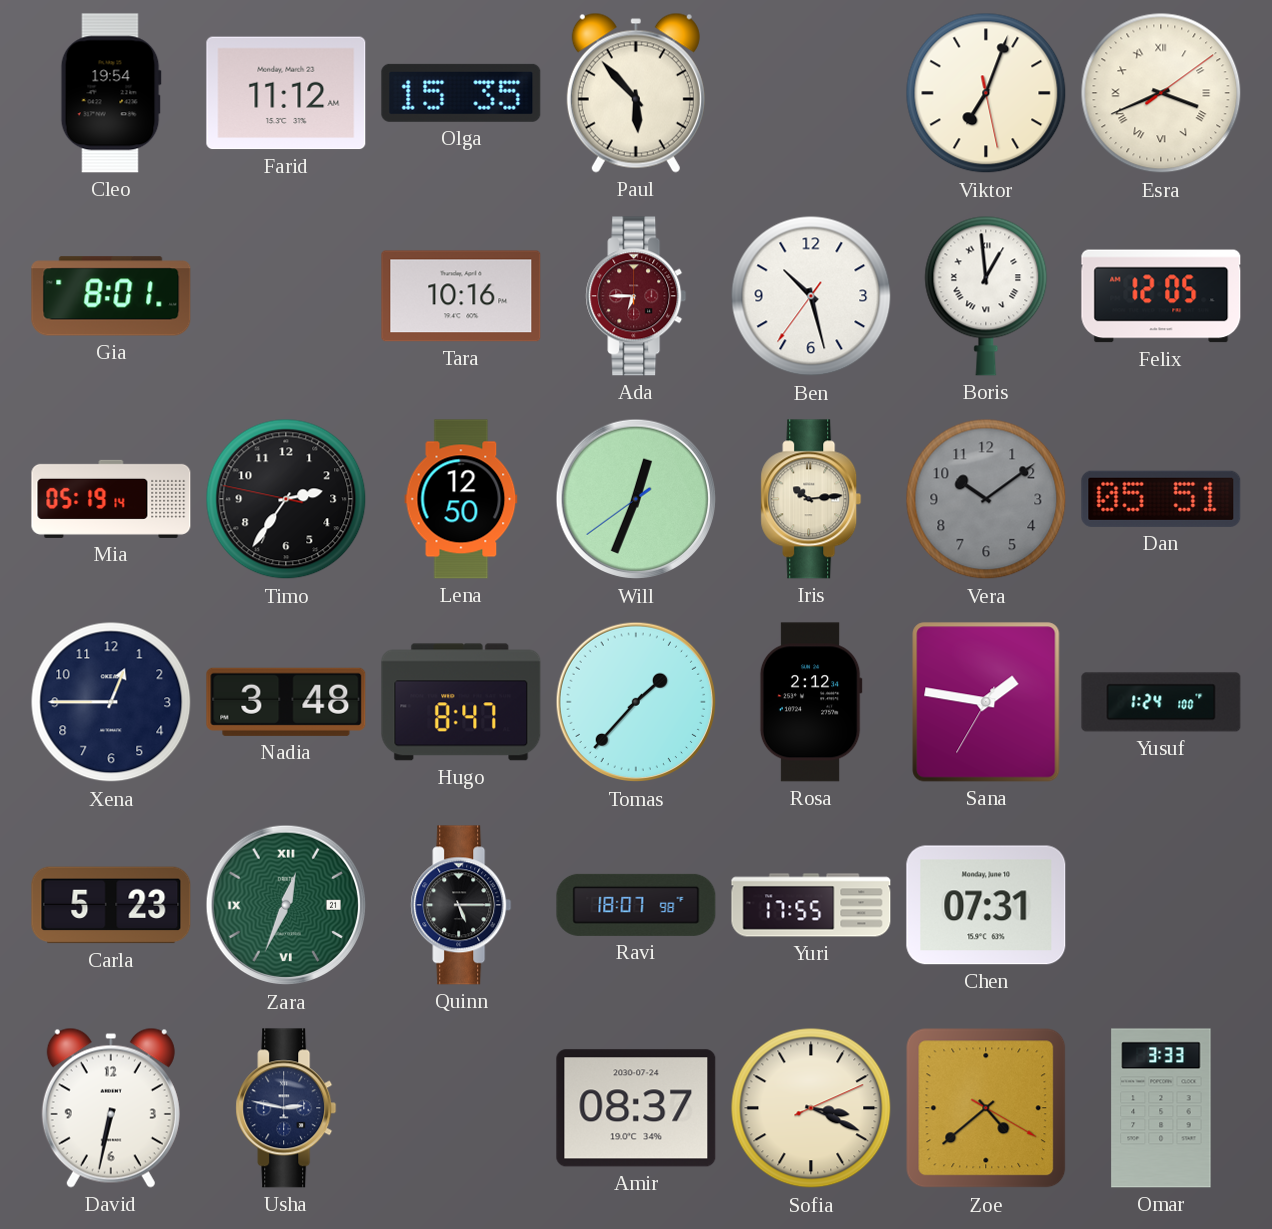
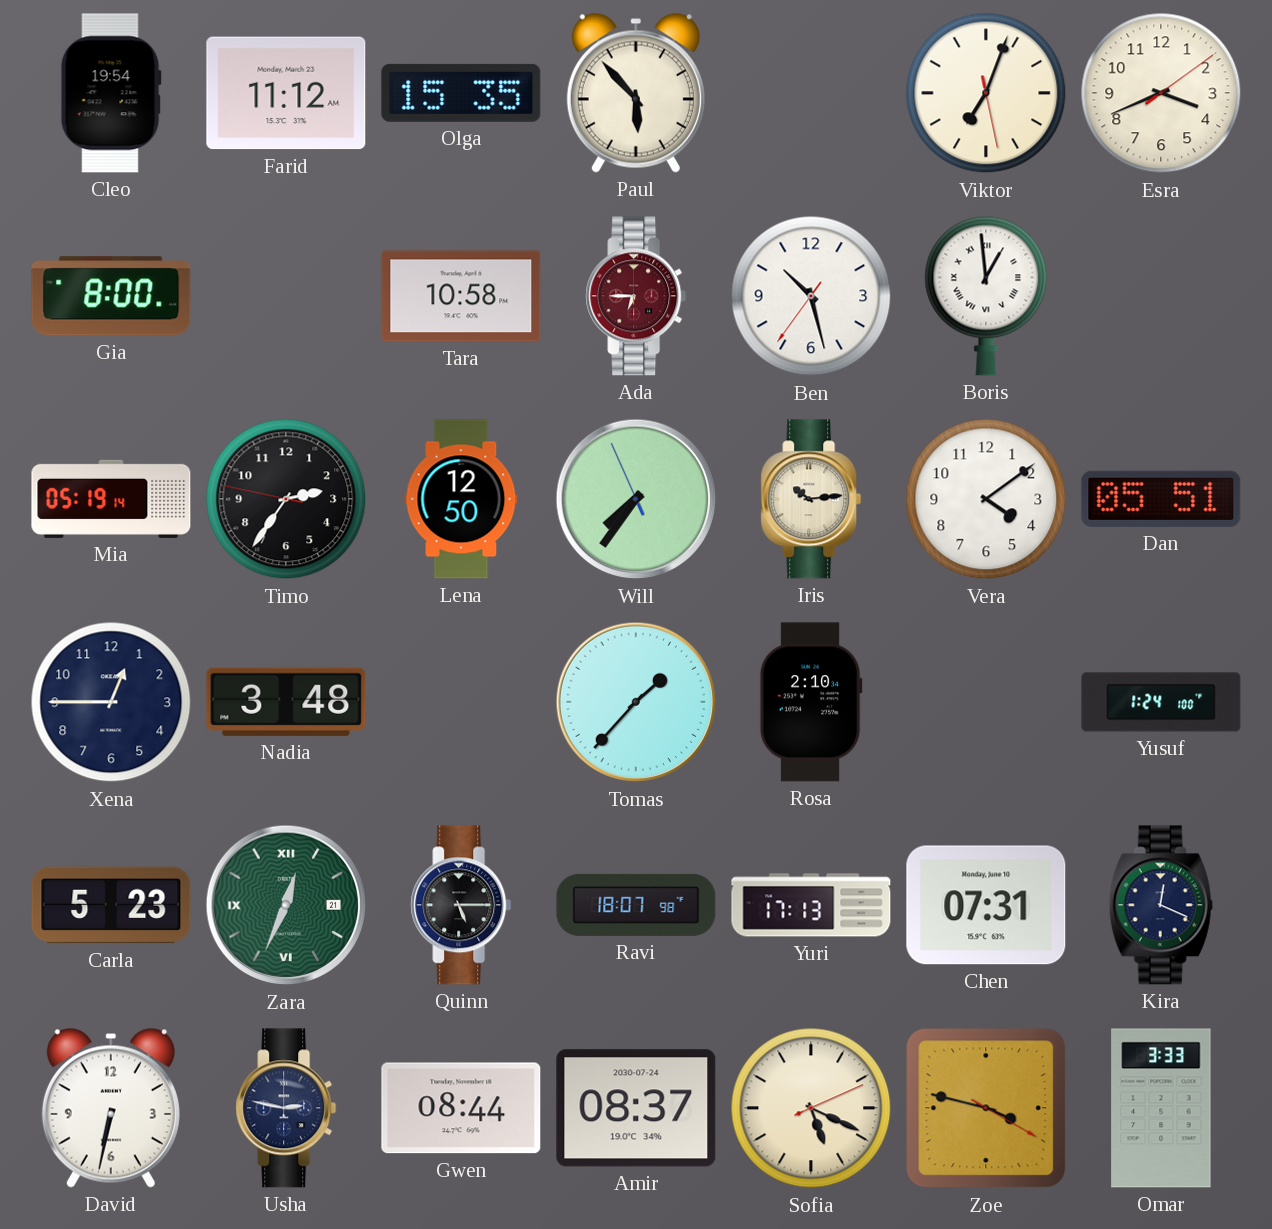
Esra numerals: Roman -> Arabic (1161, 93)
Gia: 8:01 -> 8:00 (111, 296)
Tara: 10:16 -> 10:58 (461, 296)
Felix: 12:05 -> none (1161, 296)
Will: 12:33 -> 7:35 (636, 499)
Vera: 10:09 -> 4:09 (986, 499)
Vera dial: grey -> white (986, 499)
Hugo: 8:47 -> none (461, 702)
Rosa: 2:12 -> 2:10 (811, 702)
Sana: 1:46 -> none (986, 702)
Yuri: 17:55 -> 17:13 (811, 905)
Kira: none -> 12:19 (1161, 905)
Gwen: none -> 08:44 (461, 1108)
Sofia: 3:19 -> 5:19 (811, 1108)
Zoe: 4:38 -> 3:47 (986, 1108)
